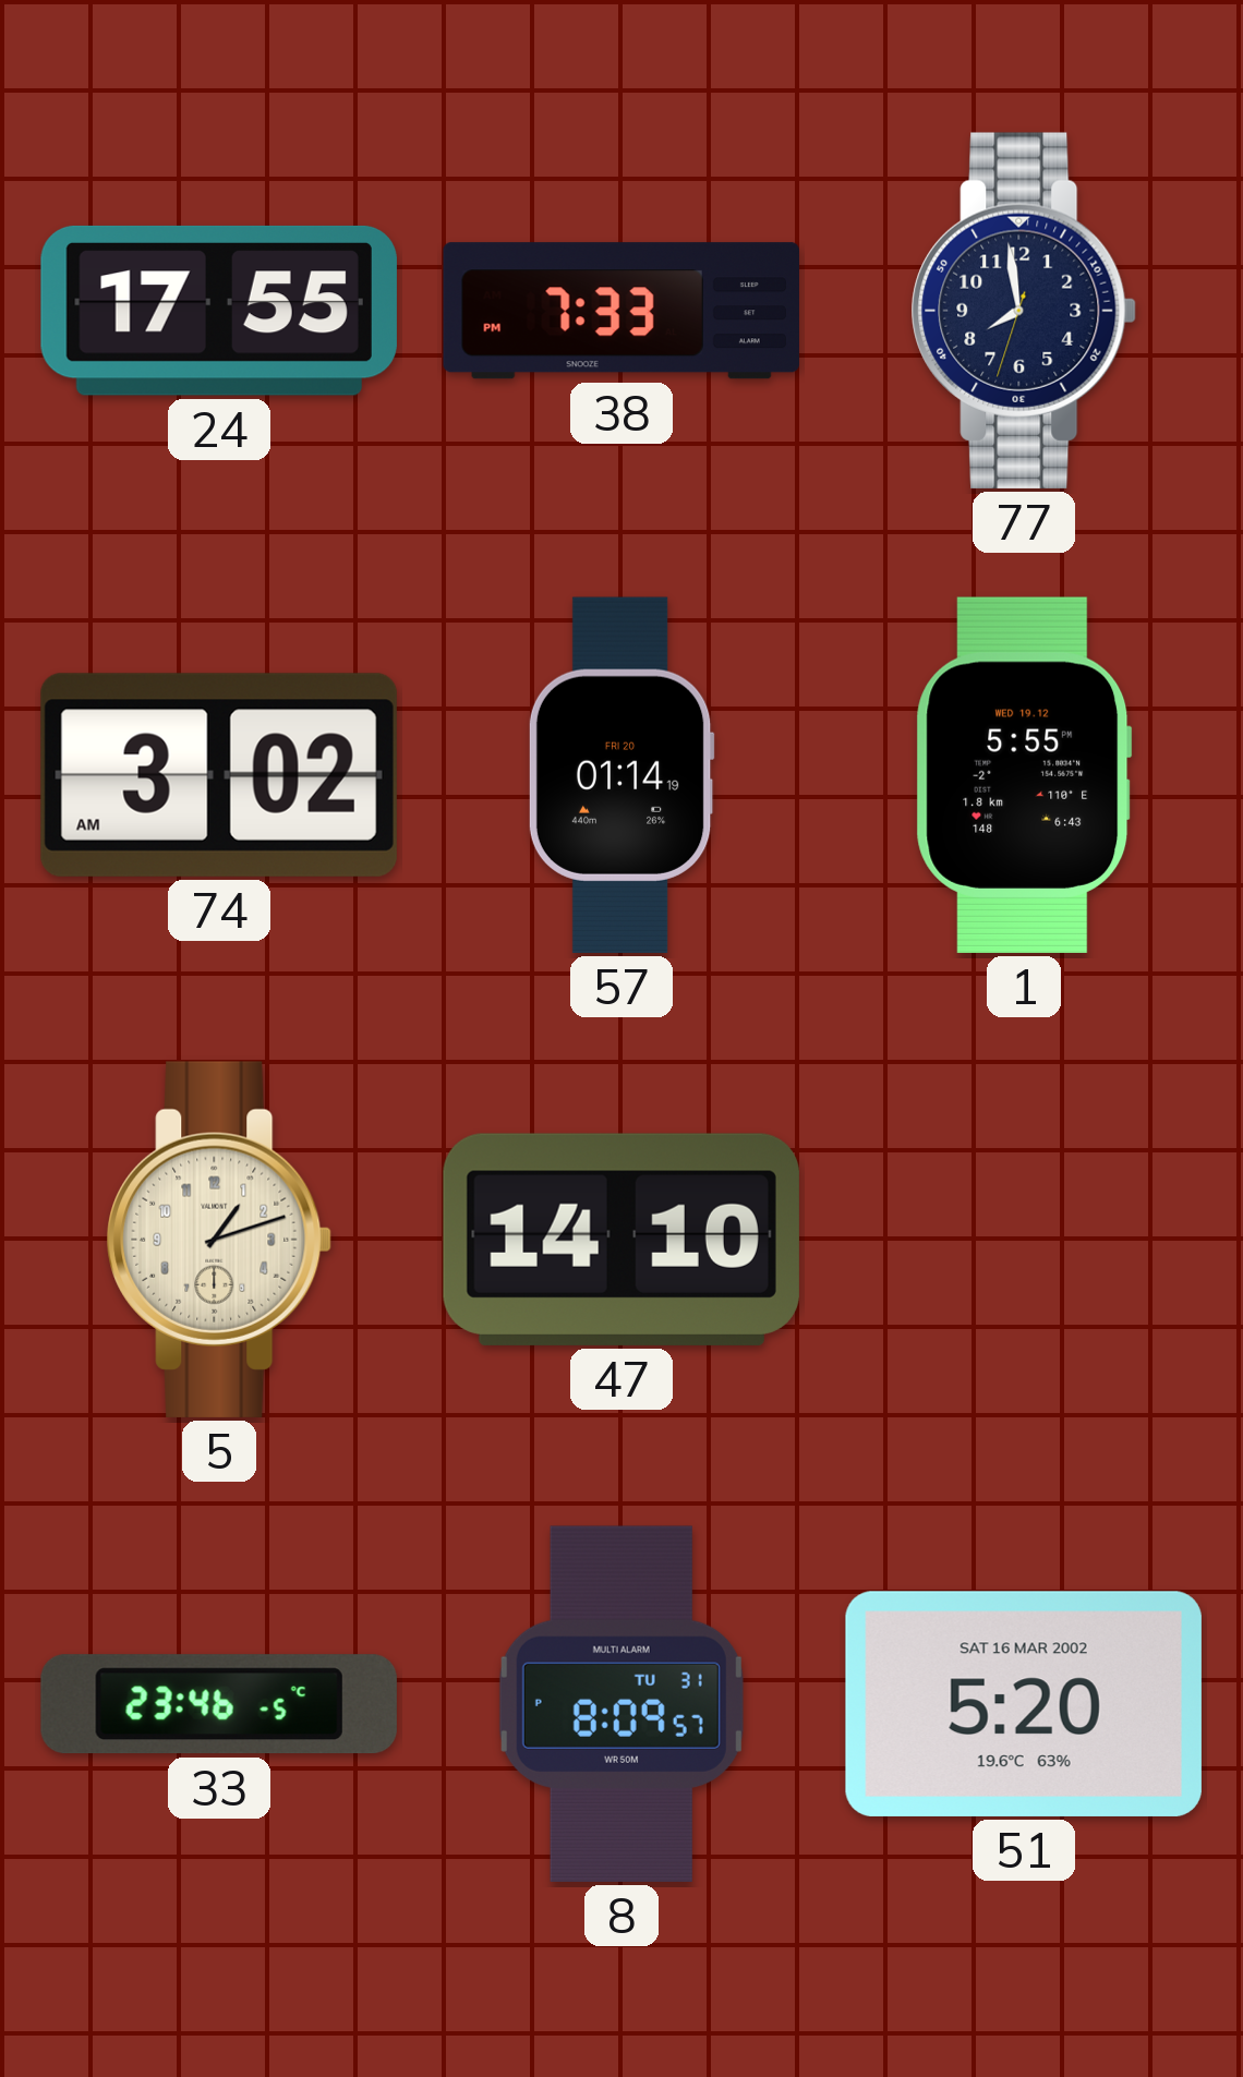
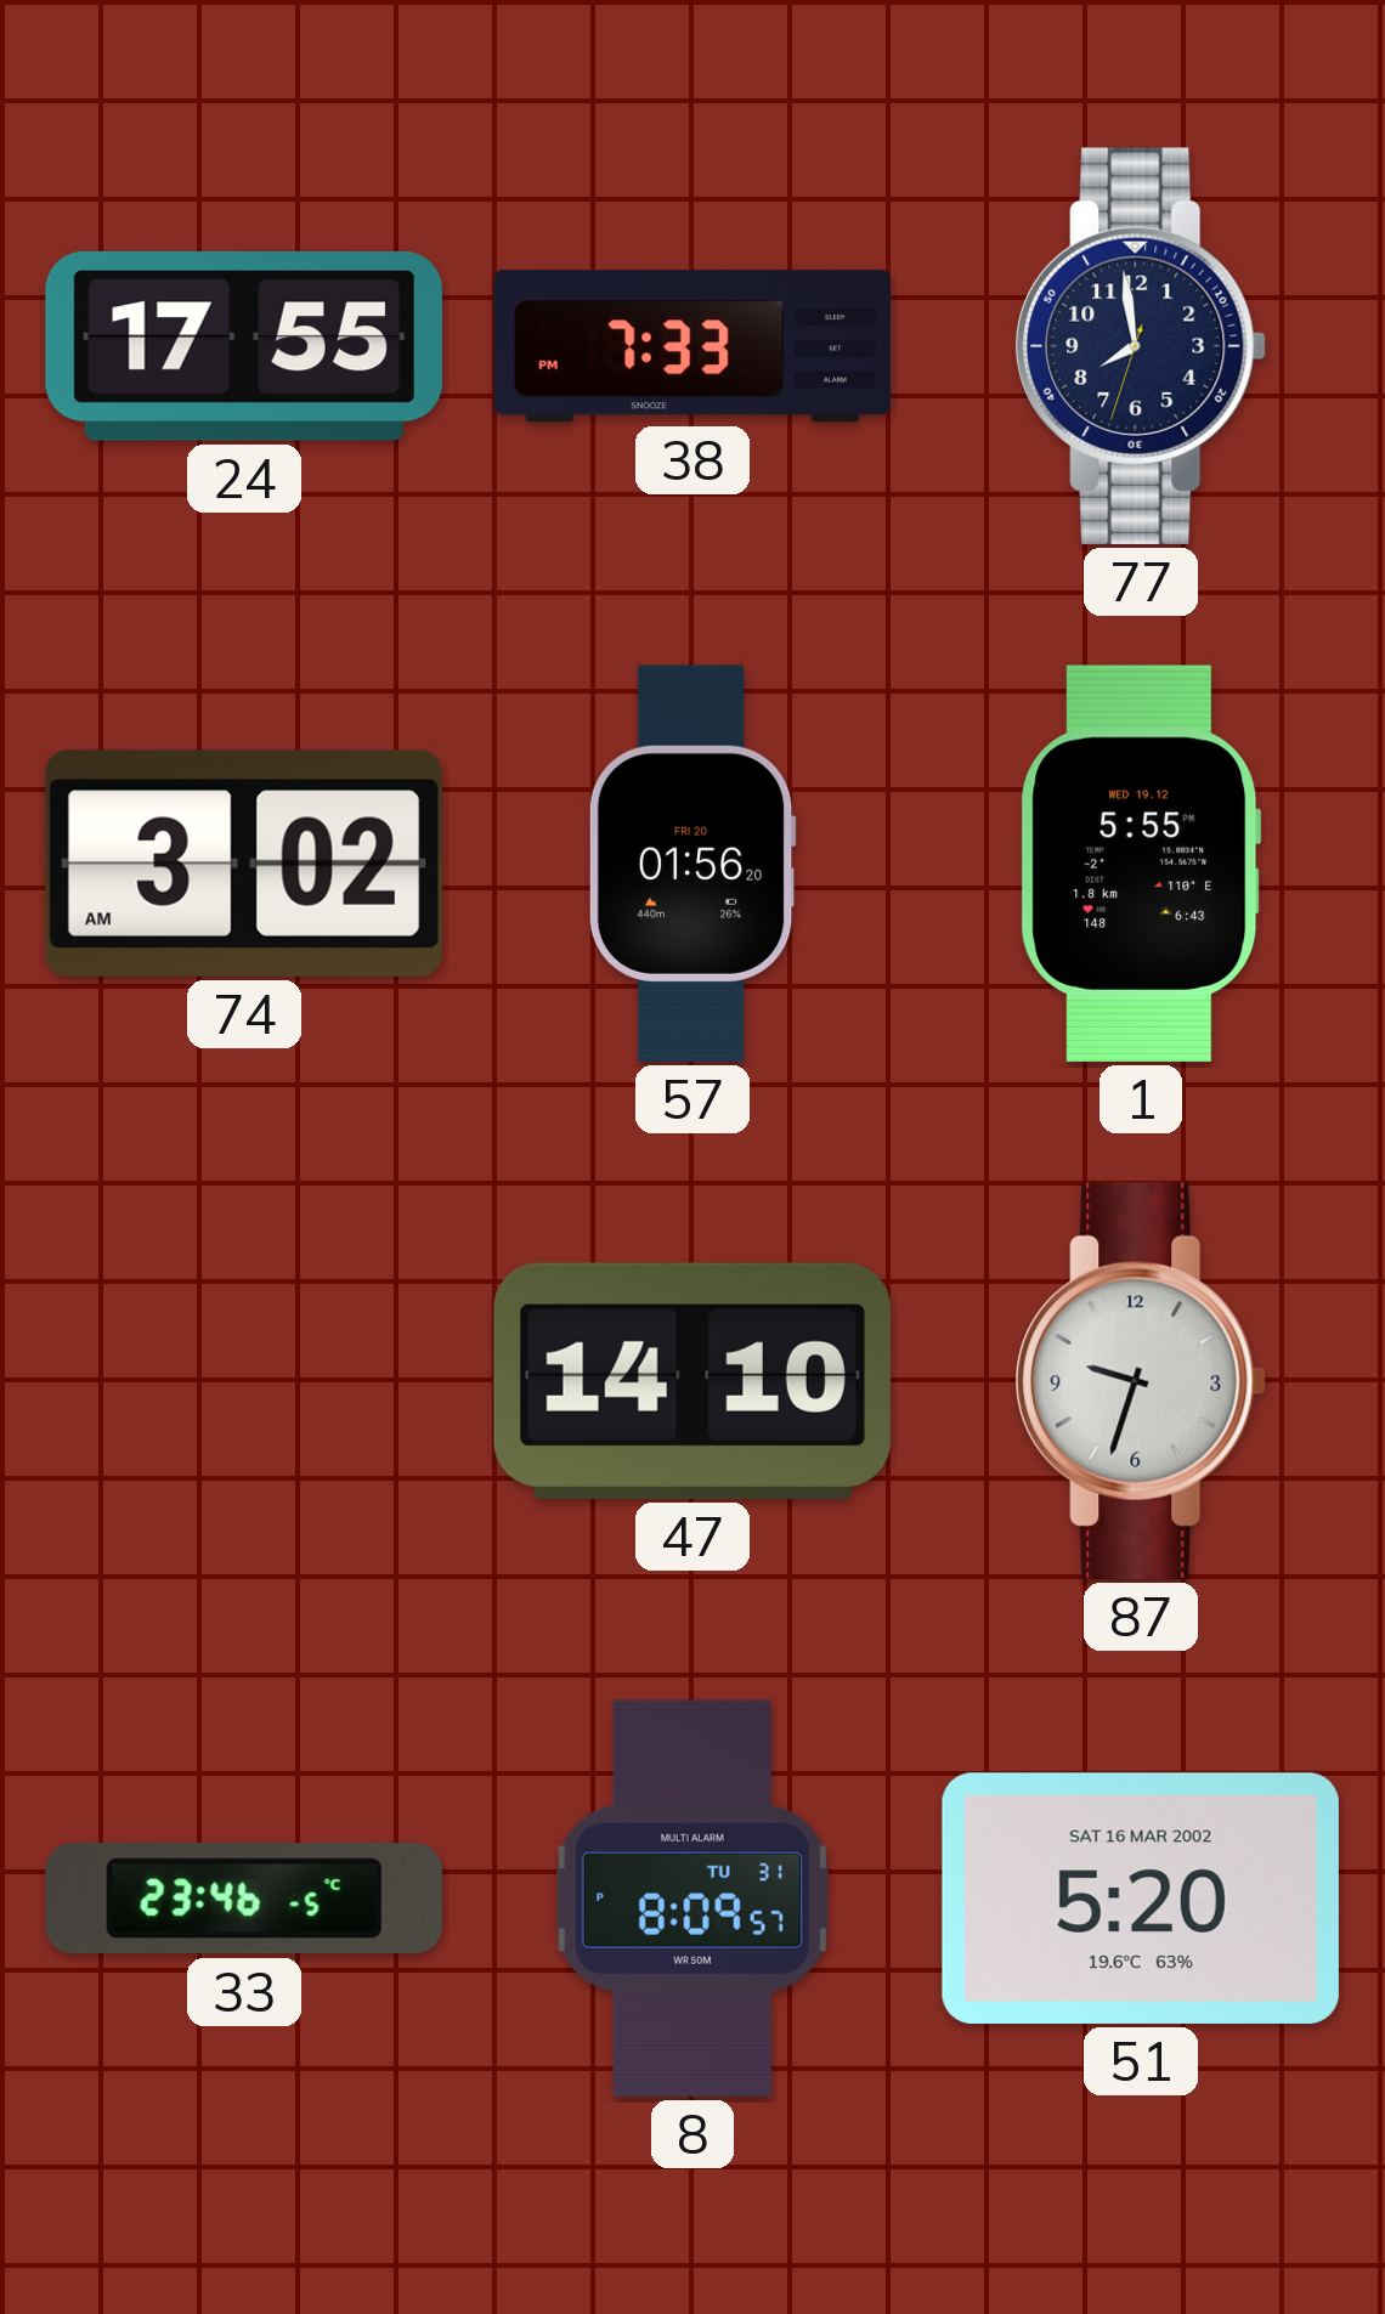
57: 01:14 -> 01:56 (692, 864)
5: 1:12 -> none (219, 1240)
87: none -> 9:33 (1141, 1381)
